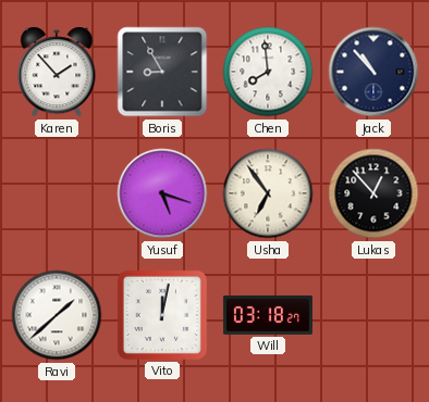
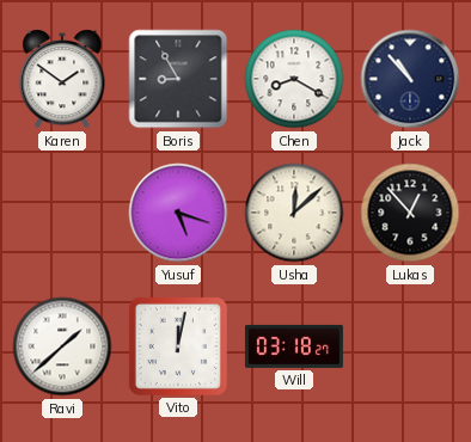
Karen: 1:53 -> 1:51 (62, 79)
Chen: 7:59 -> 8:20 (294, 79)
Usha: 6:54 -> 12:08 (294, 213)
